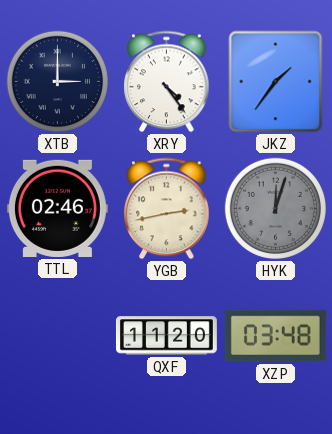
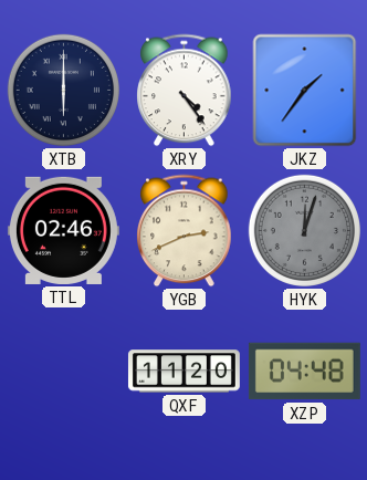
XTB: 3:00 -> 6:00 (63, 90)
YGB: 2:43 -> 2:41 (185, 231)
XZP: 03:48 -> 04:48 (304, 372)
